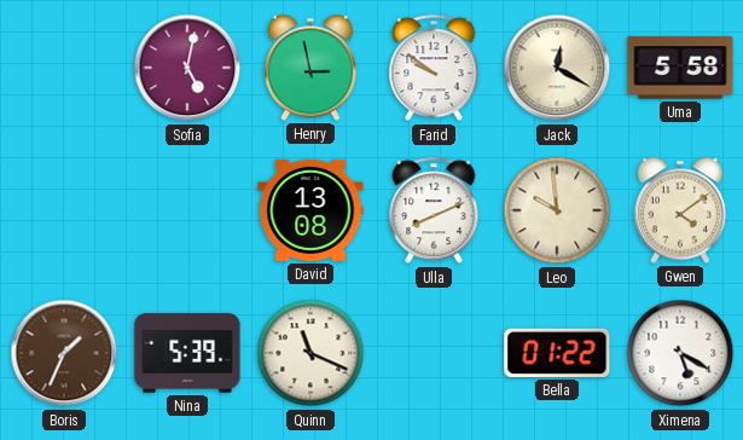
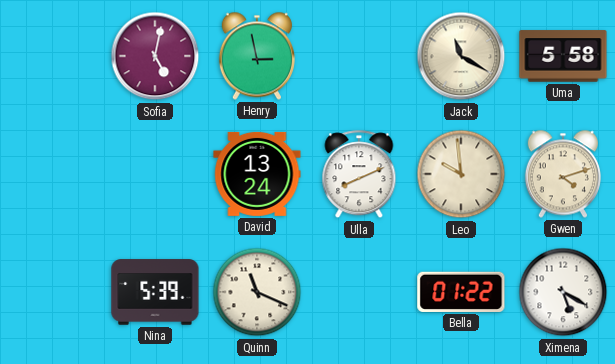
Farid: 9:51 -> none (434, 69)
Jack: 12:20 -> 11:20 (461, 56)
David: 13:08 -> 13:24 (257, 174)
Gwen: 4:09 -> 4:12 (563, 174)
Boris: 1:34 -> none (64, 353)
